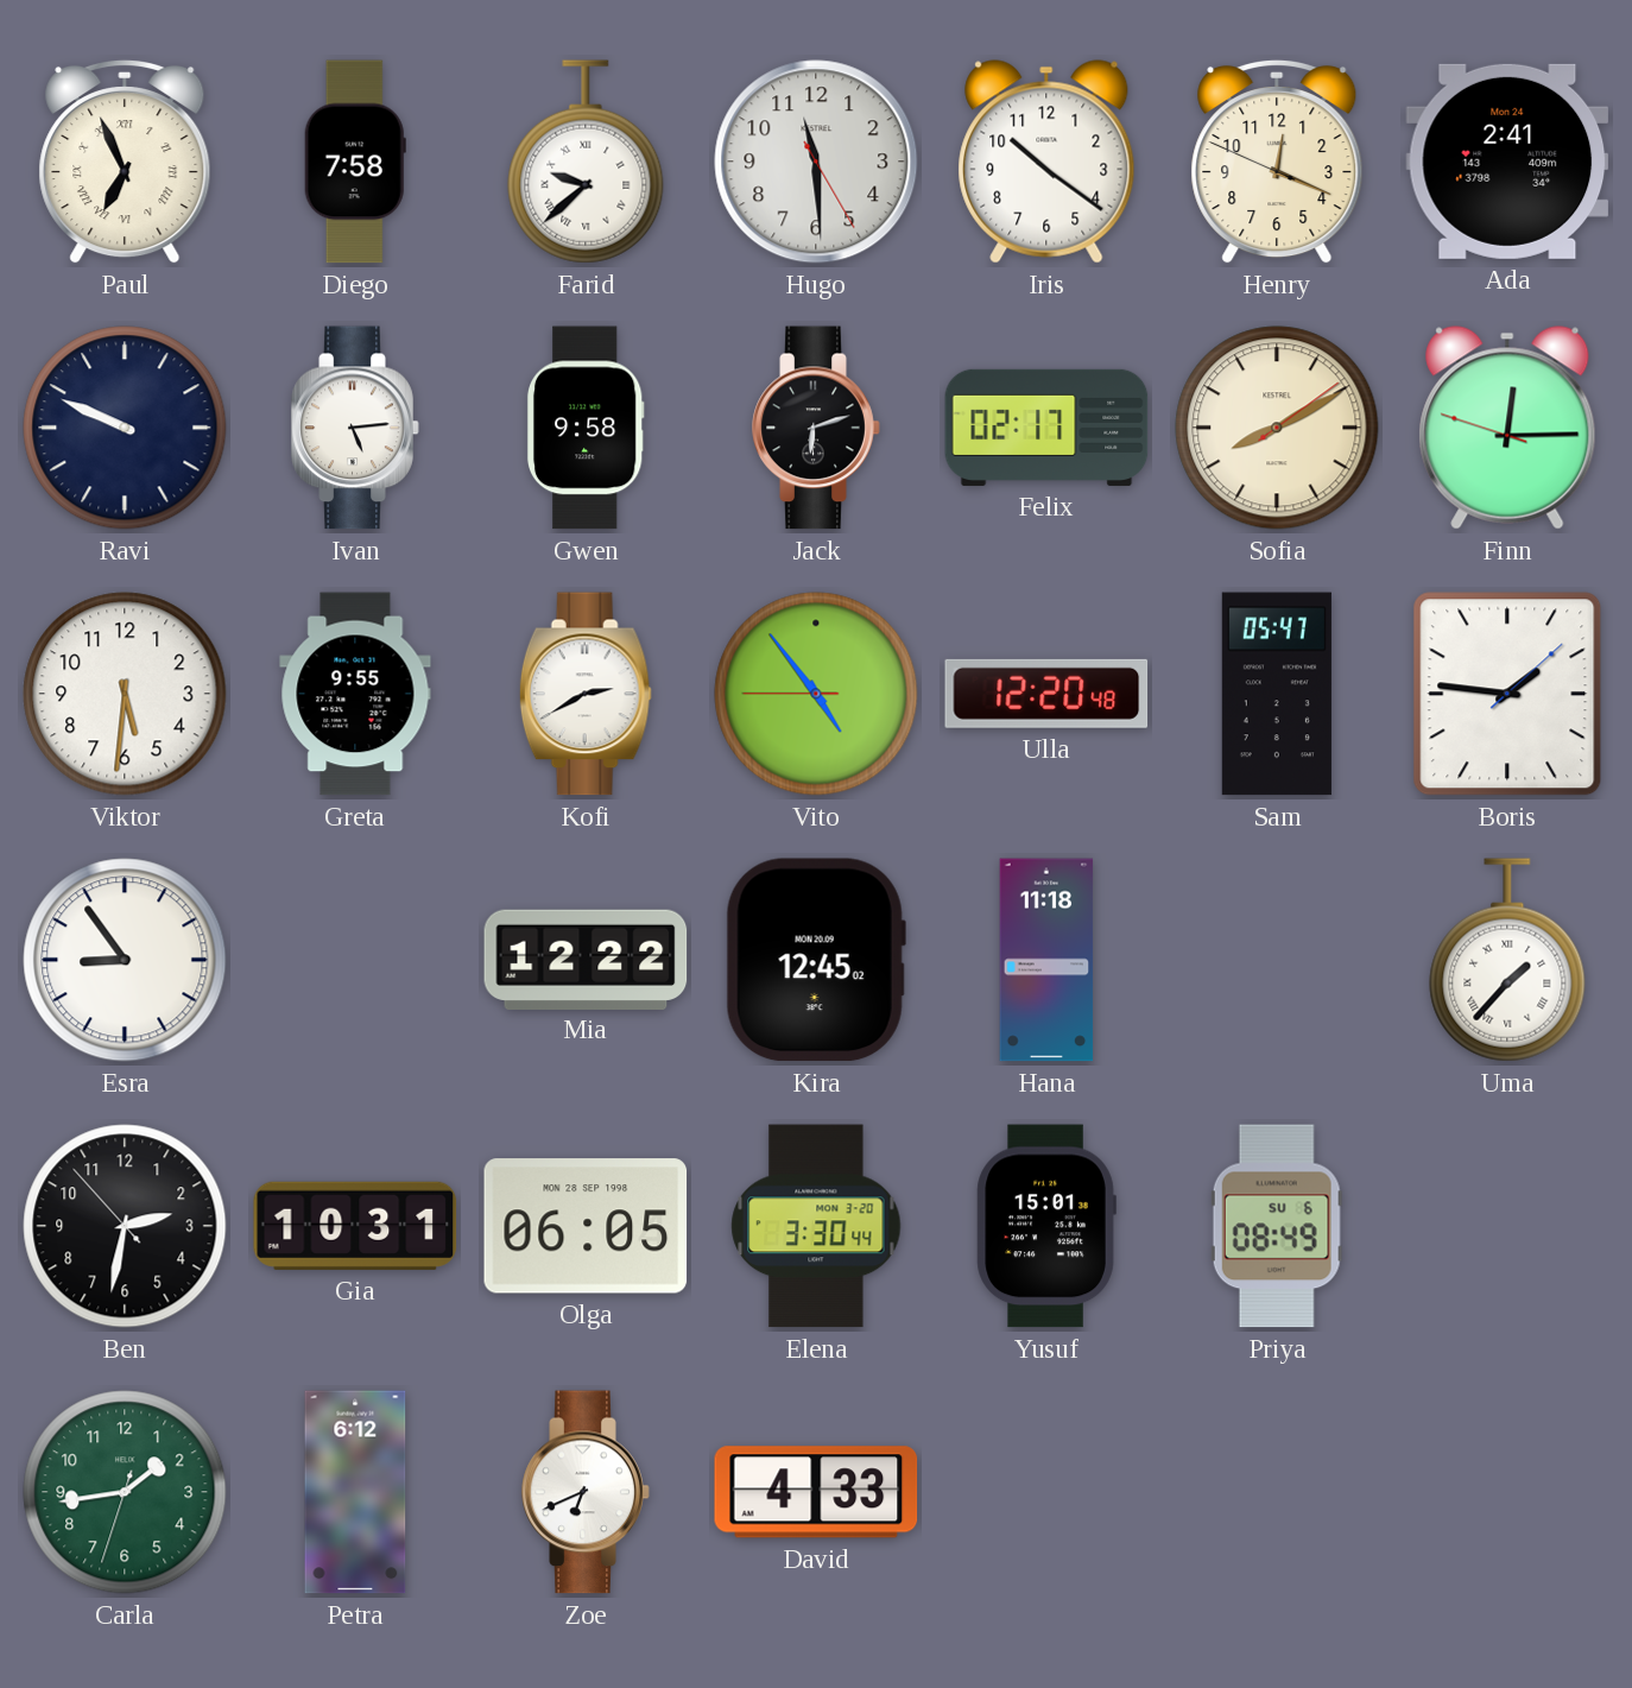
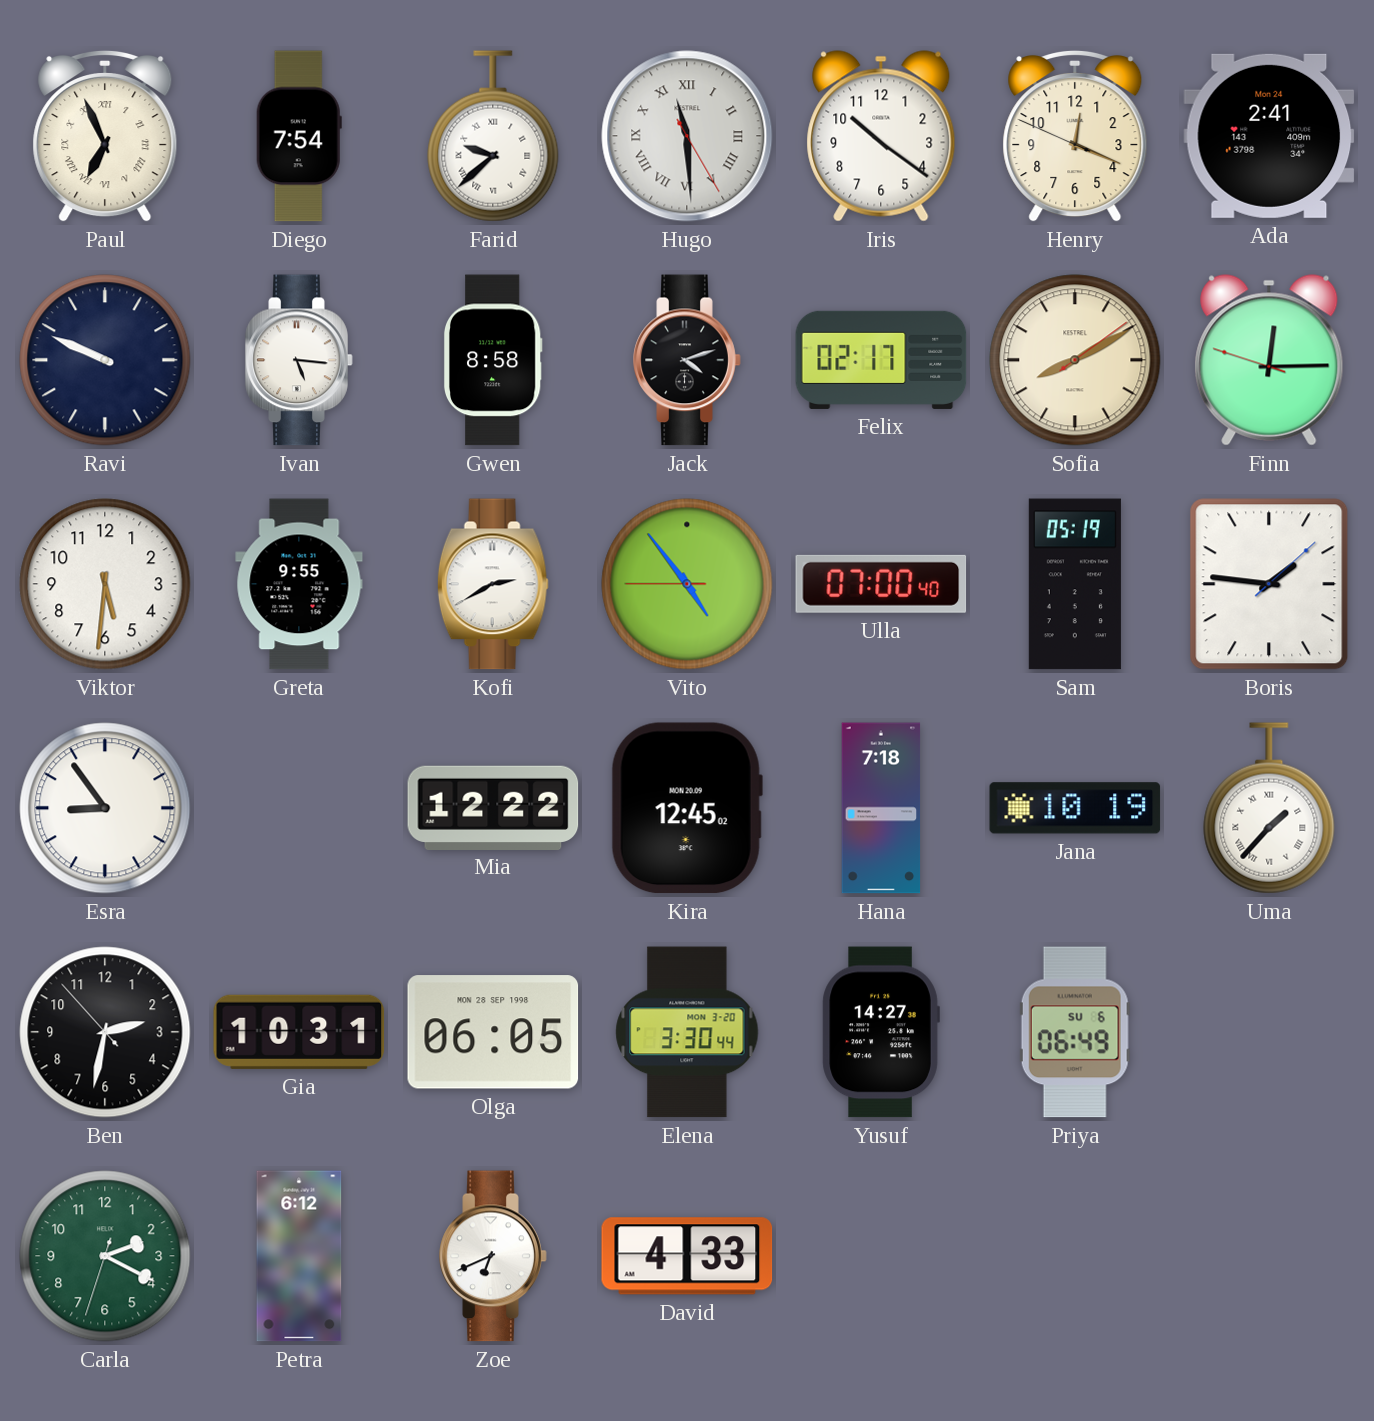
Diego: 7:58 -> 7:54 (299, 136)
Hugo numerals: Arabic -> Roman (687, 136)
Ivan: 5:14 -> 5:16 (299, 360)
Gwen: 9:58 -> 8:58 (493, 360)
Jack: 6:12 -> 4:12 (687, 360)
Ulla: 12:20 -> 07:00 (881, 584)
Sam: 05:47 -> 05:19 (1075, 584)
Hana: 11:18 -> 7:18 (881, 808)
Jana: none -> 10:19 (1075, 808)
Yusuf: 15:01 -> 14:27 (881, 1032)
Priya: 08:49 -> 06:49 (1075, 1032)
Carla: 1:43 -> 2:19 (105, 1256)
